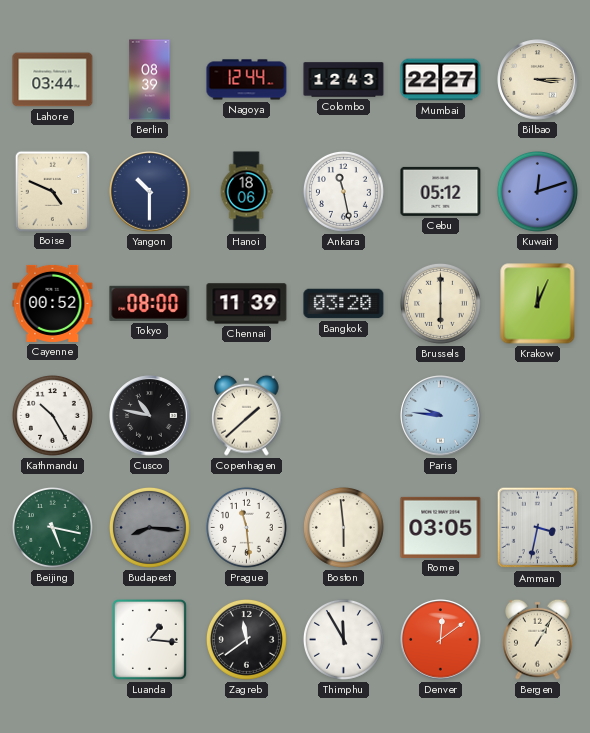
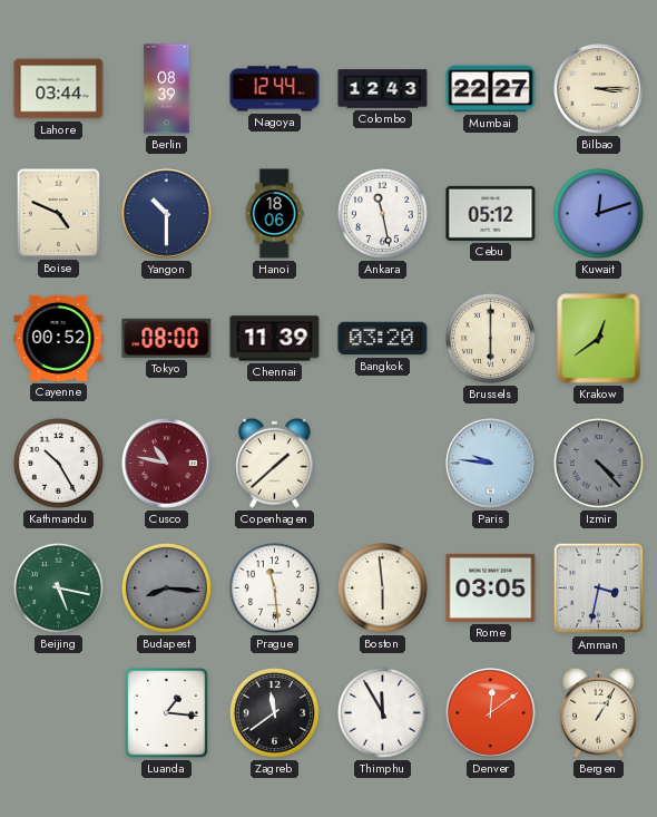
Krakow: 12:04 -> 12:39 (599, 339)
Cusco dial: black -> burgundy (167, 464)
Izmir: none -> 4:23 (598, 463)
